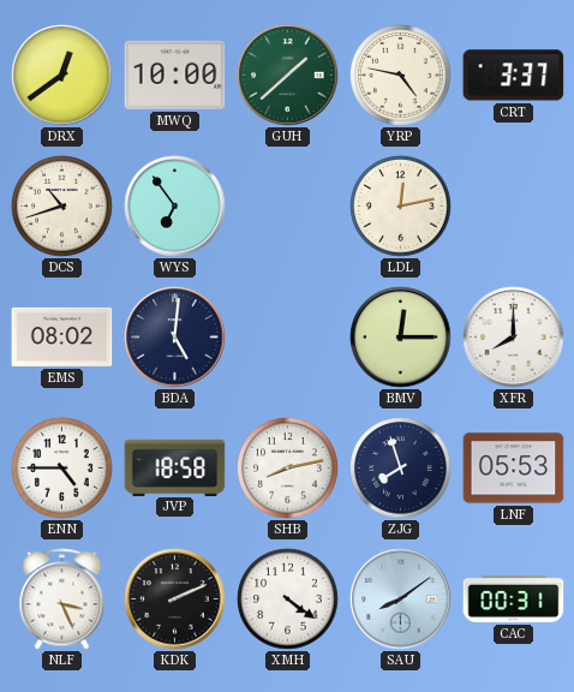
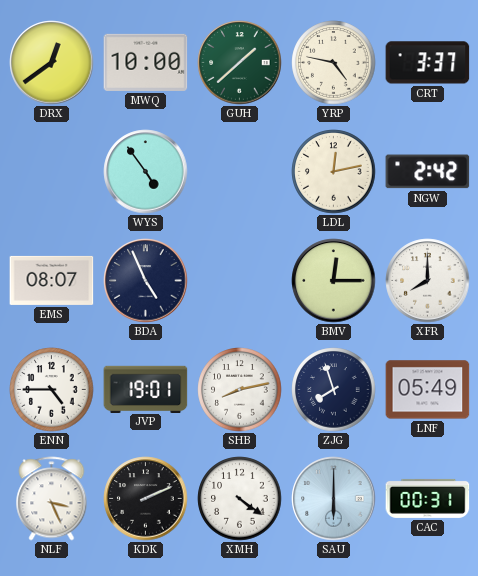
DCS: 10:42 -> none (62, 207)
WYS: 6:54 -> 4:54 (146, 172)
NGW: none -> 2:42 (428, 172)
EMS: 08:02 -> 08:07 (52, 280)
BDA: 5:01 -> 4:56 (146, 281)
JVP: 18:58 -> 19:01 (146, 389)
LNF: 05:53 -> 05:49 (428, 390)
SAU: 8:09 -> 6:00 (334, 499)
